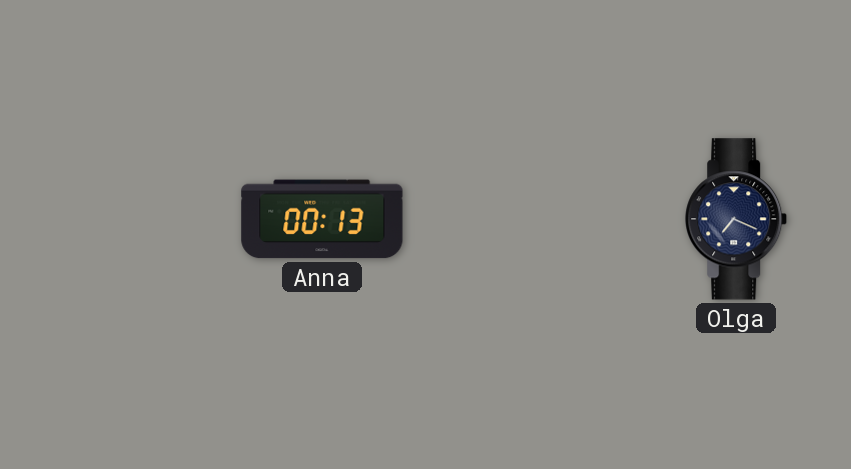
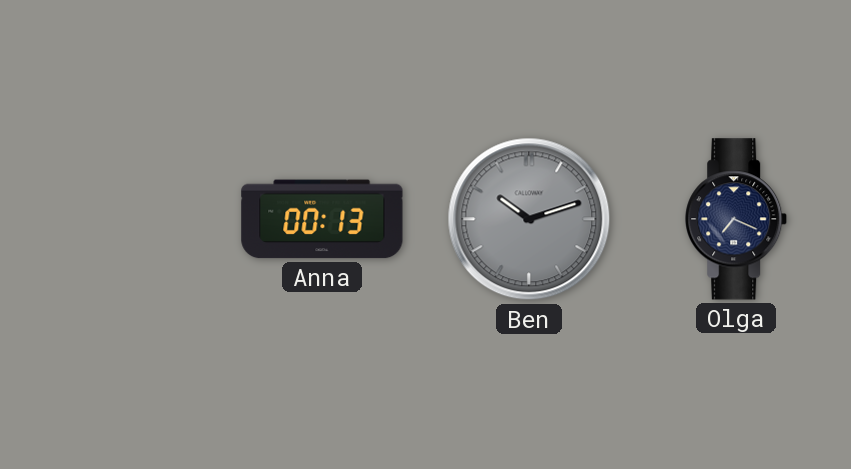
Ben: none -> 10:12 (529, 219)
